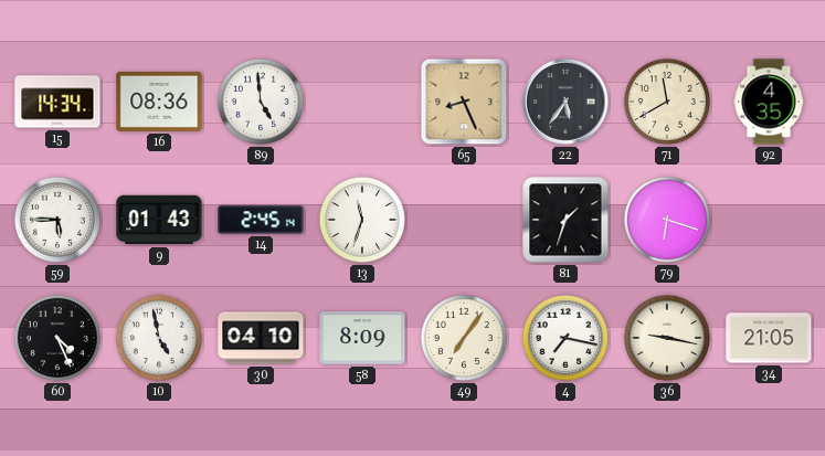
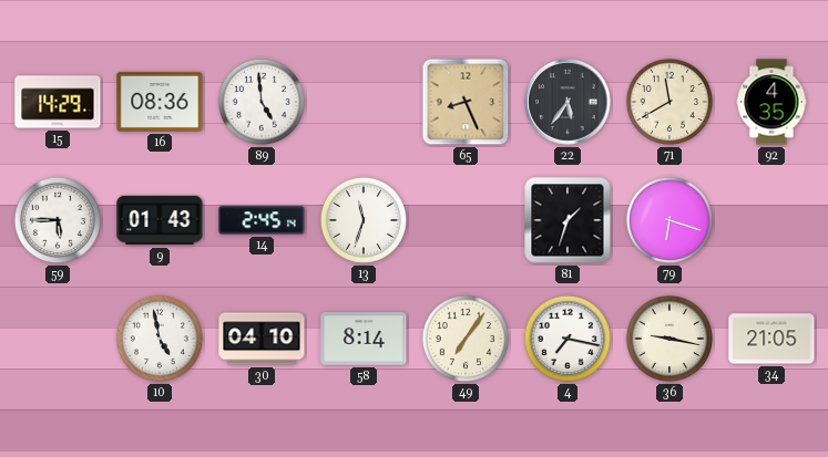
15: 14:34 -> 14:29 (58, 102)
60: 4:26 -> none (57, 338)
58: 8:09 -> 8:14 (364, 339)
